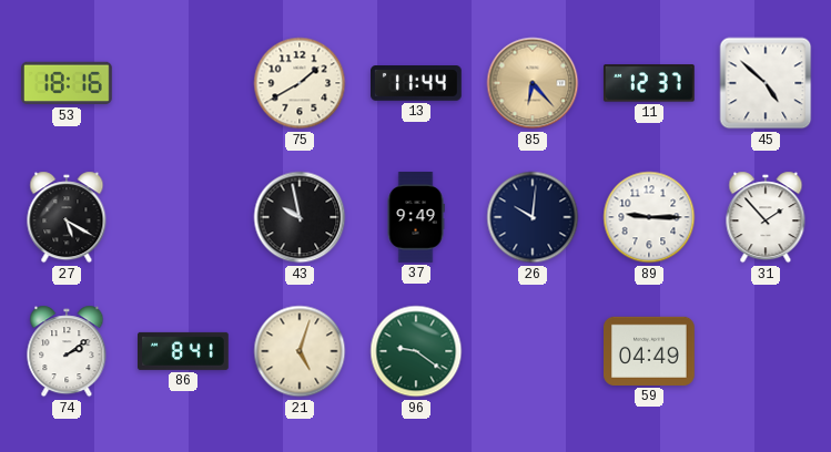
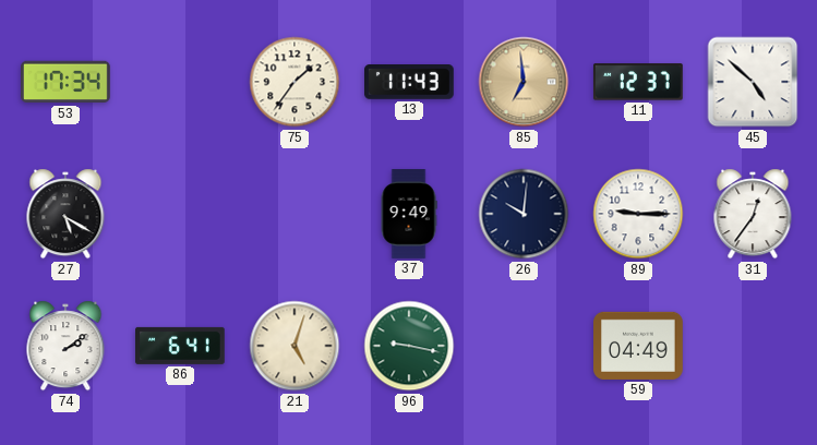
53: 18:16 -> 17:34 (67, 82)
75: 1:40 -> 1:36 (295, 82)
13: 11:44 -> 11:43 (410, 83)
85: 6:23 -> 6:59 (524, 82)
43: 9:58 -> none (300, 217)
31: 1:53 -> 12:36 (753, 214)
86: 8:41 -> 6:41 (181, 346)
96: 9:21 -> 9:17 (409, 346)
